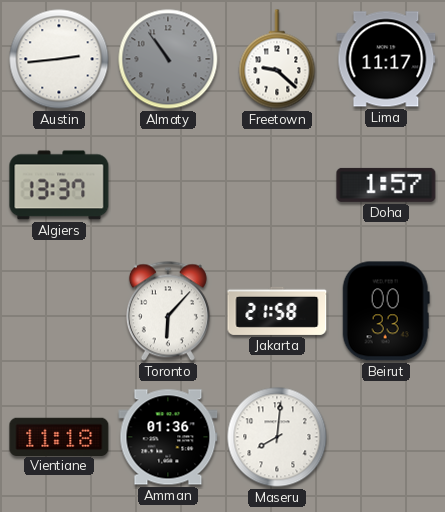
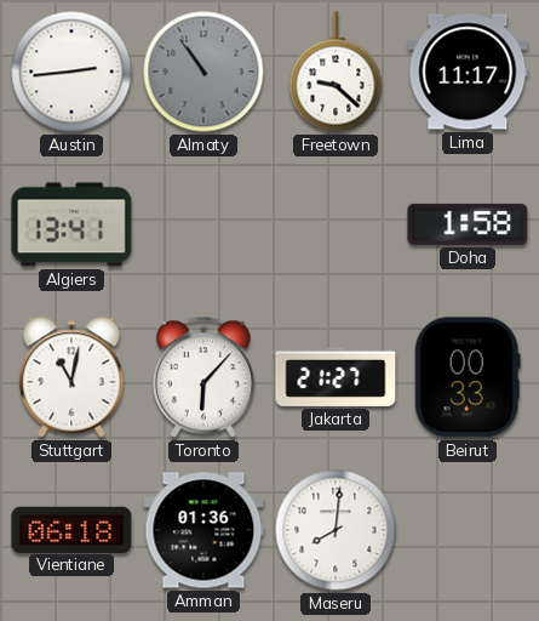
Algiers: 13:37 -> 13:41 (71, 224)
Doha: 1:57 -> 1:58 (468, 224)
Stuttgart: none -> 11:02 (71, 377)
Jakarta: 21:58 -> 21:27 (336, 377)
Vientiane: 11:18 -> 06:18 (71, 529)
